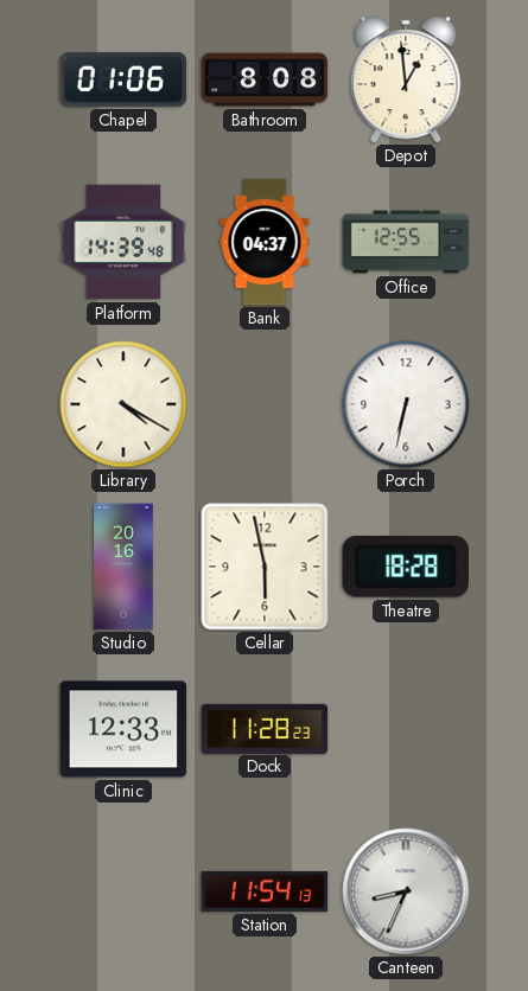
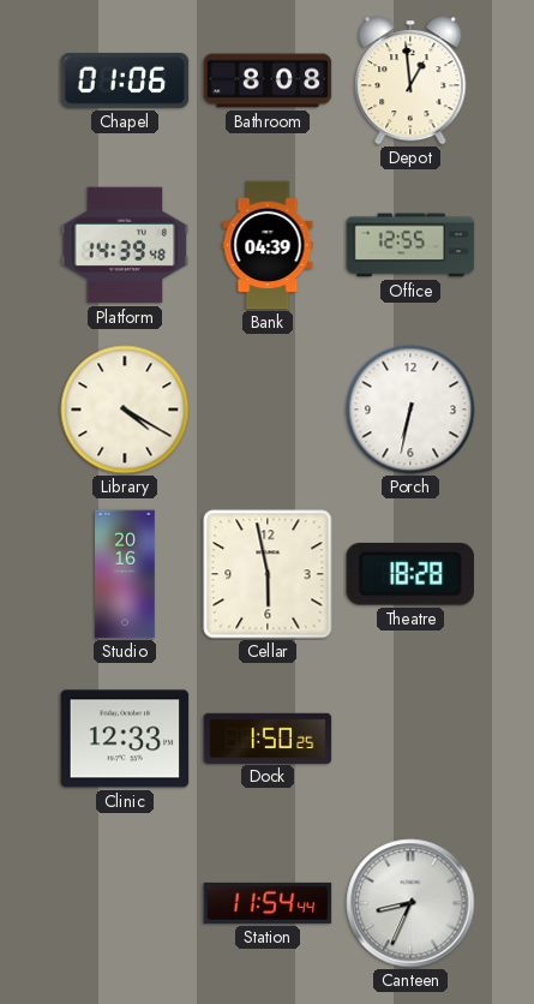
Bank: 04:37 -> 04:39 (268, 245)
Dock: 11:28 -> 1:50 (268, 737)
Station: 11:54:13 -> 11:54:44 (268, 903)
